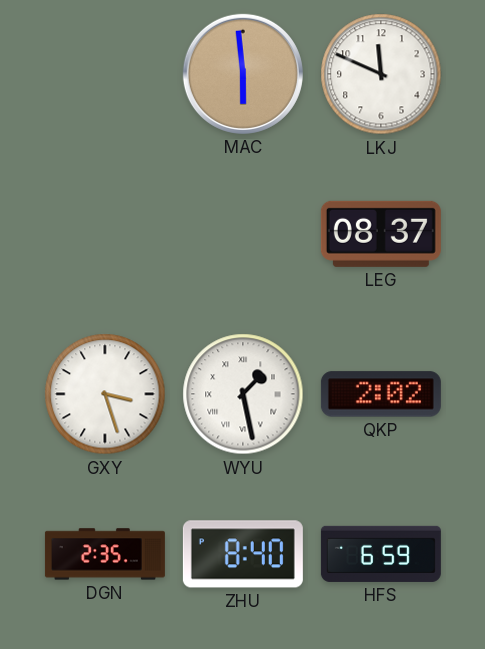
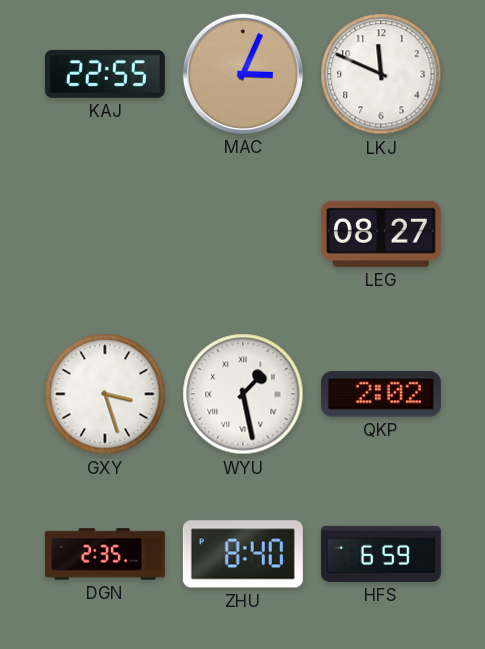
KAJ: none -> 22:55 (105, 74)
MAC: 5:59 -> 3:04 (243, 74)
LEG: 08:37 -> 08:27 (381, 234)
